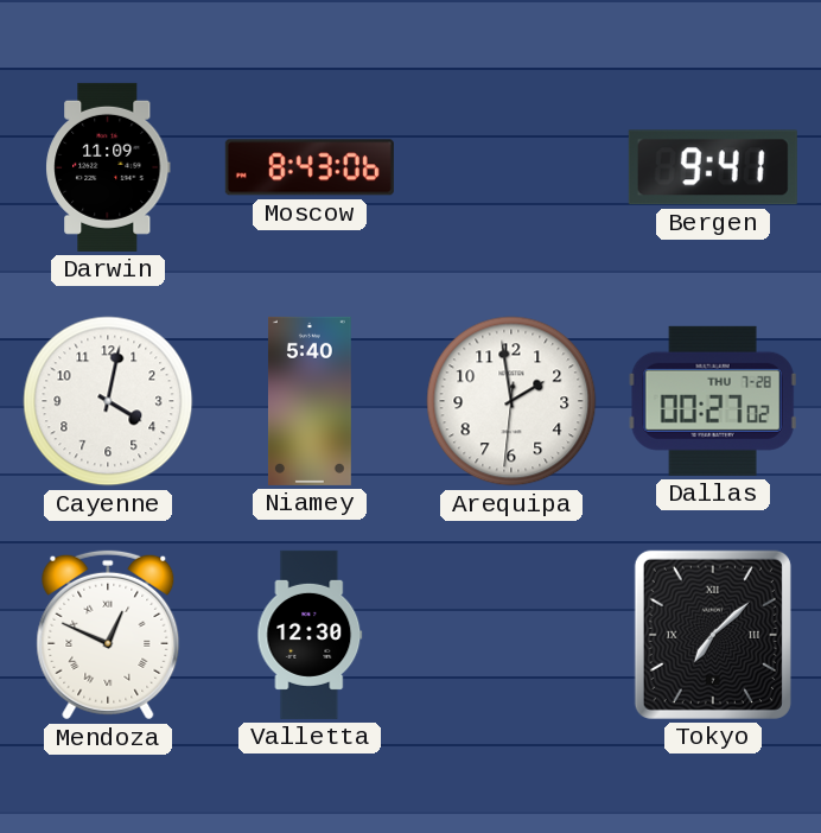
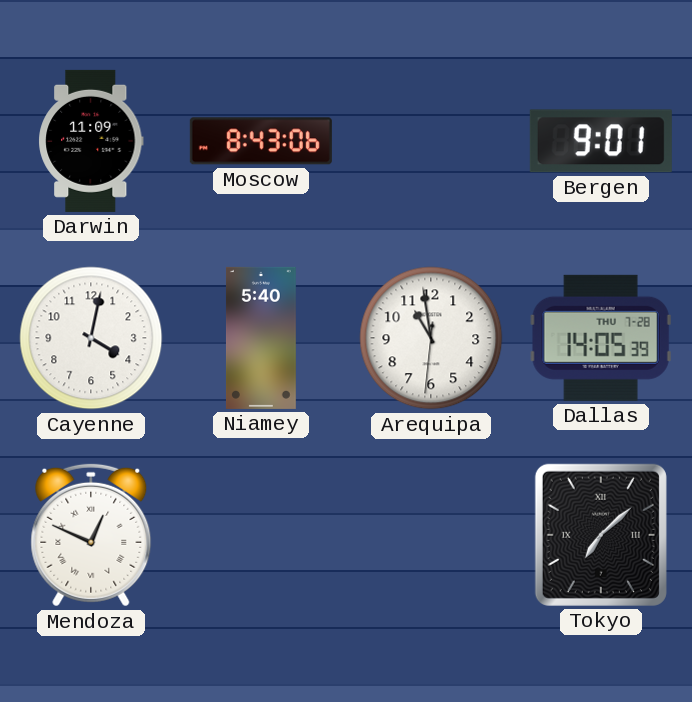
Bergen: 9:41 -> 9:01 (601, 141)
Arequipa: 1:58 -> 10:58 (431, 338)
Dallas: 00:27 -> 14:05 (601, 338)
Valletta: 12:30 -> none (310, 635)
